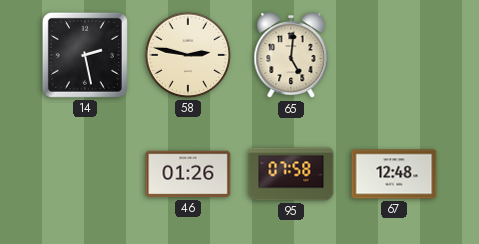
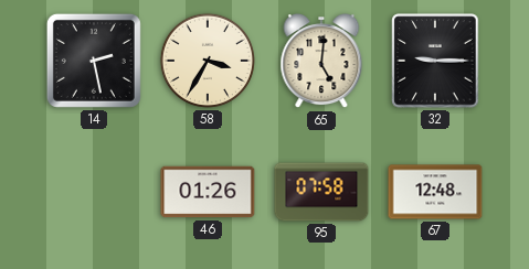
58: 2:47 -> 3:35 (208, 61)
32: none -> 9:15 (435, 61)
